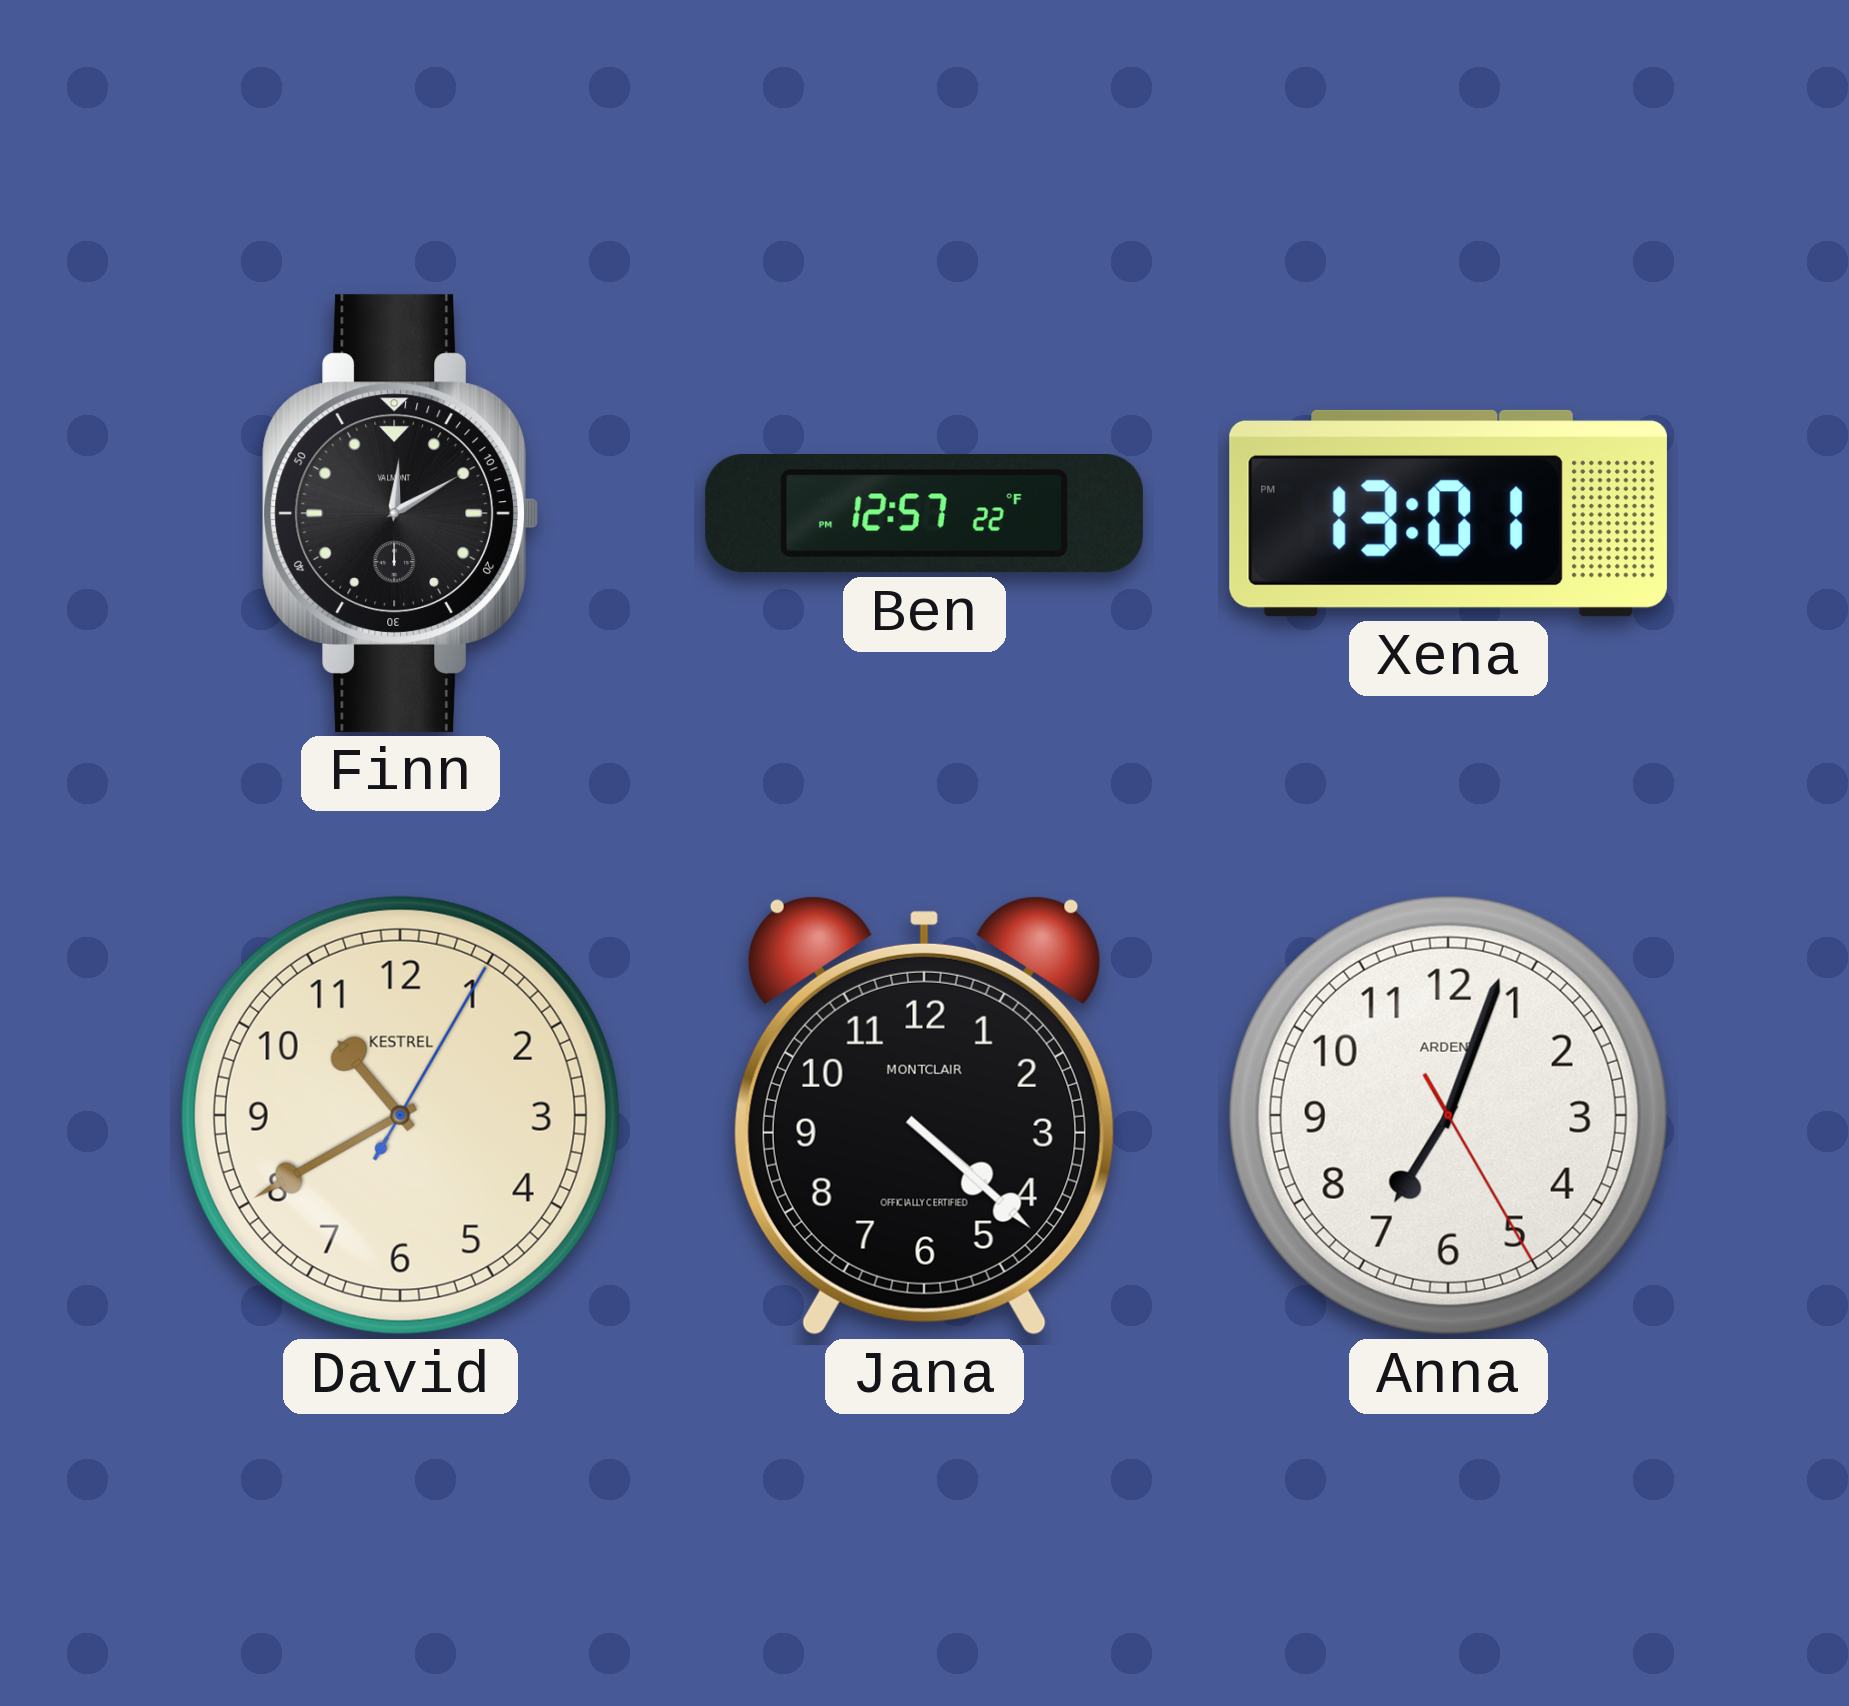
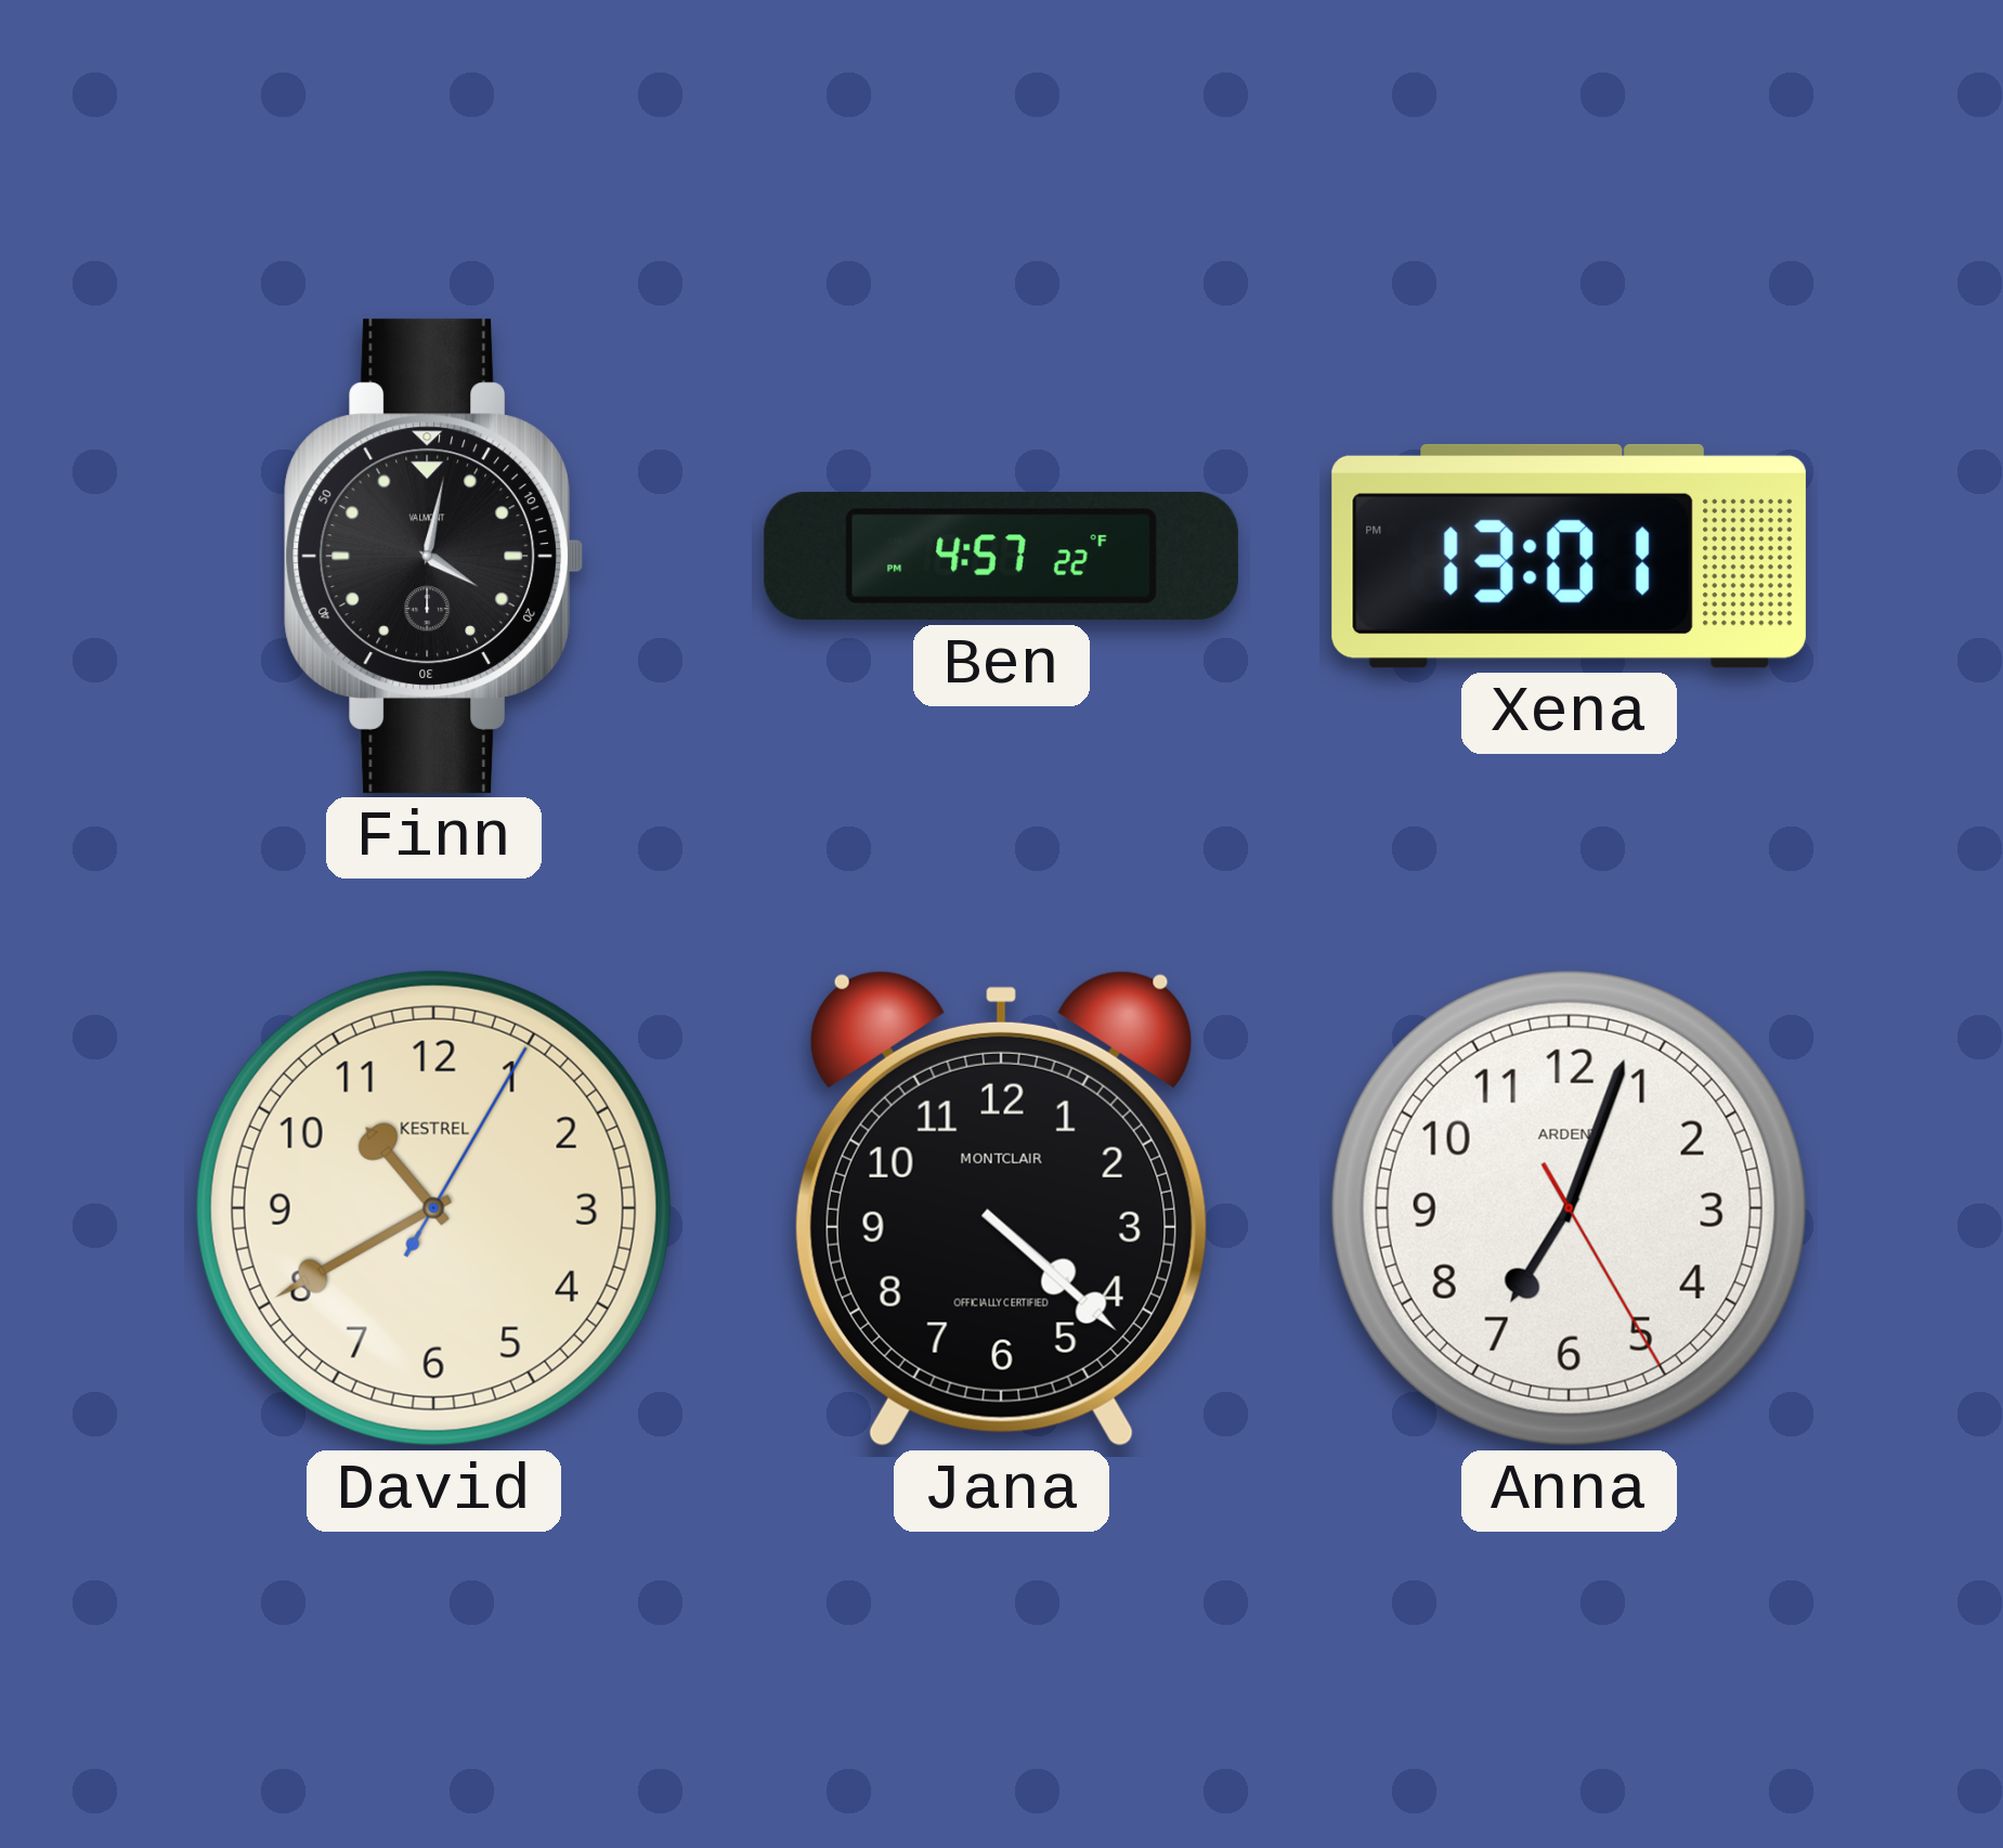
Finn: 12:10 -> 4:02 (433, 556)
Ben: 12:57 -> 4:57 (1001, 557)
